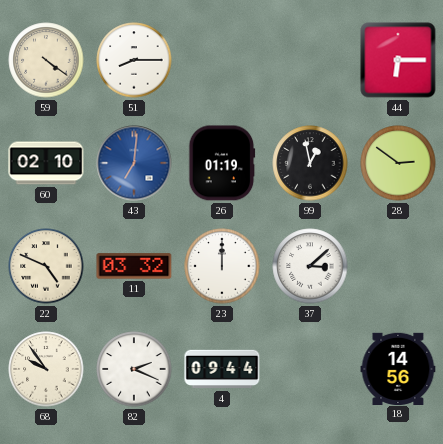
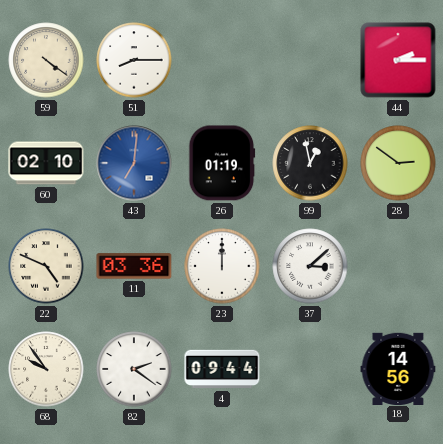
44: 6:15 -> 2:15 (398, 60)
11: 03:32 -> 03:36 (134, 266)
82: 2:19 -> 2:21 (134, 369)
